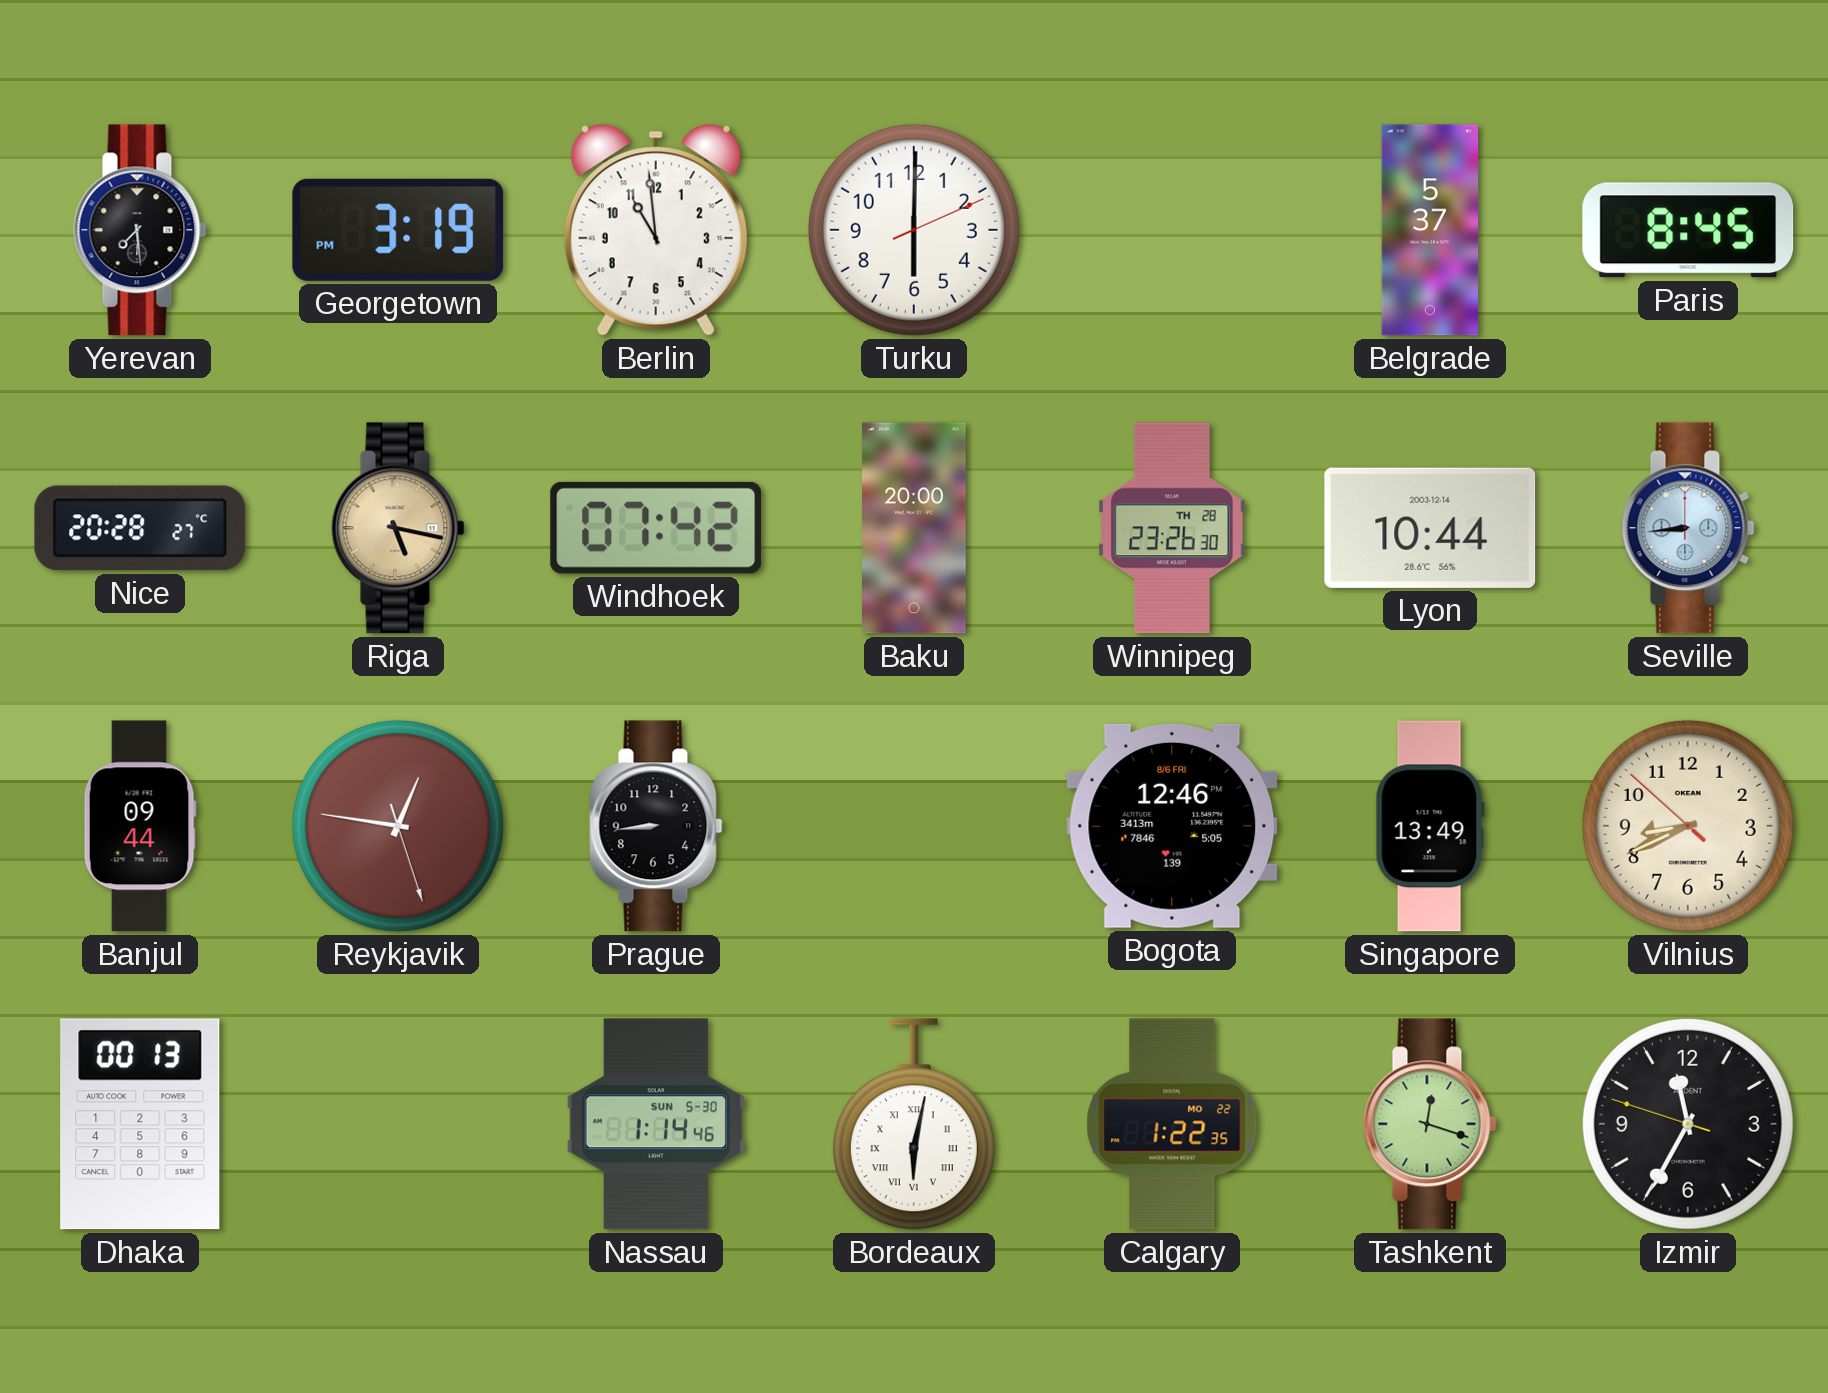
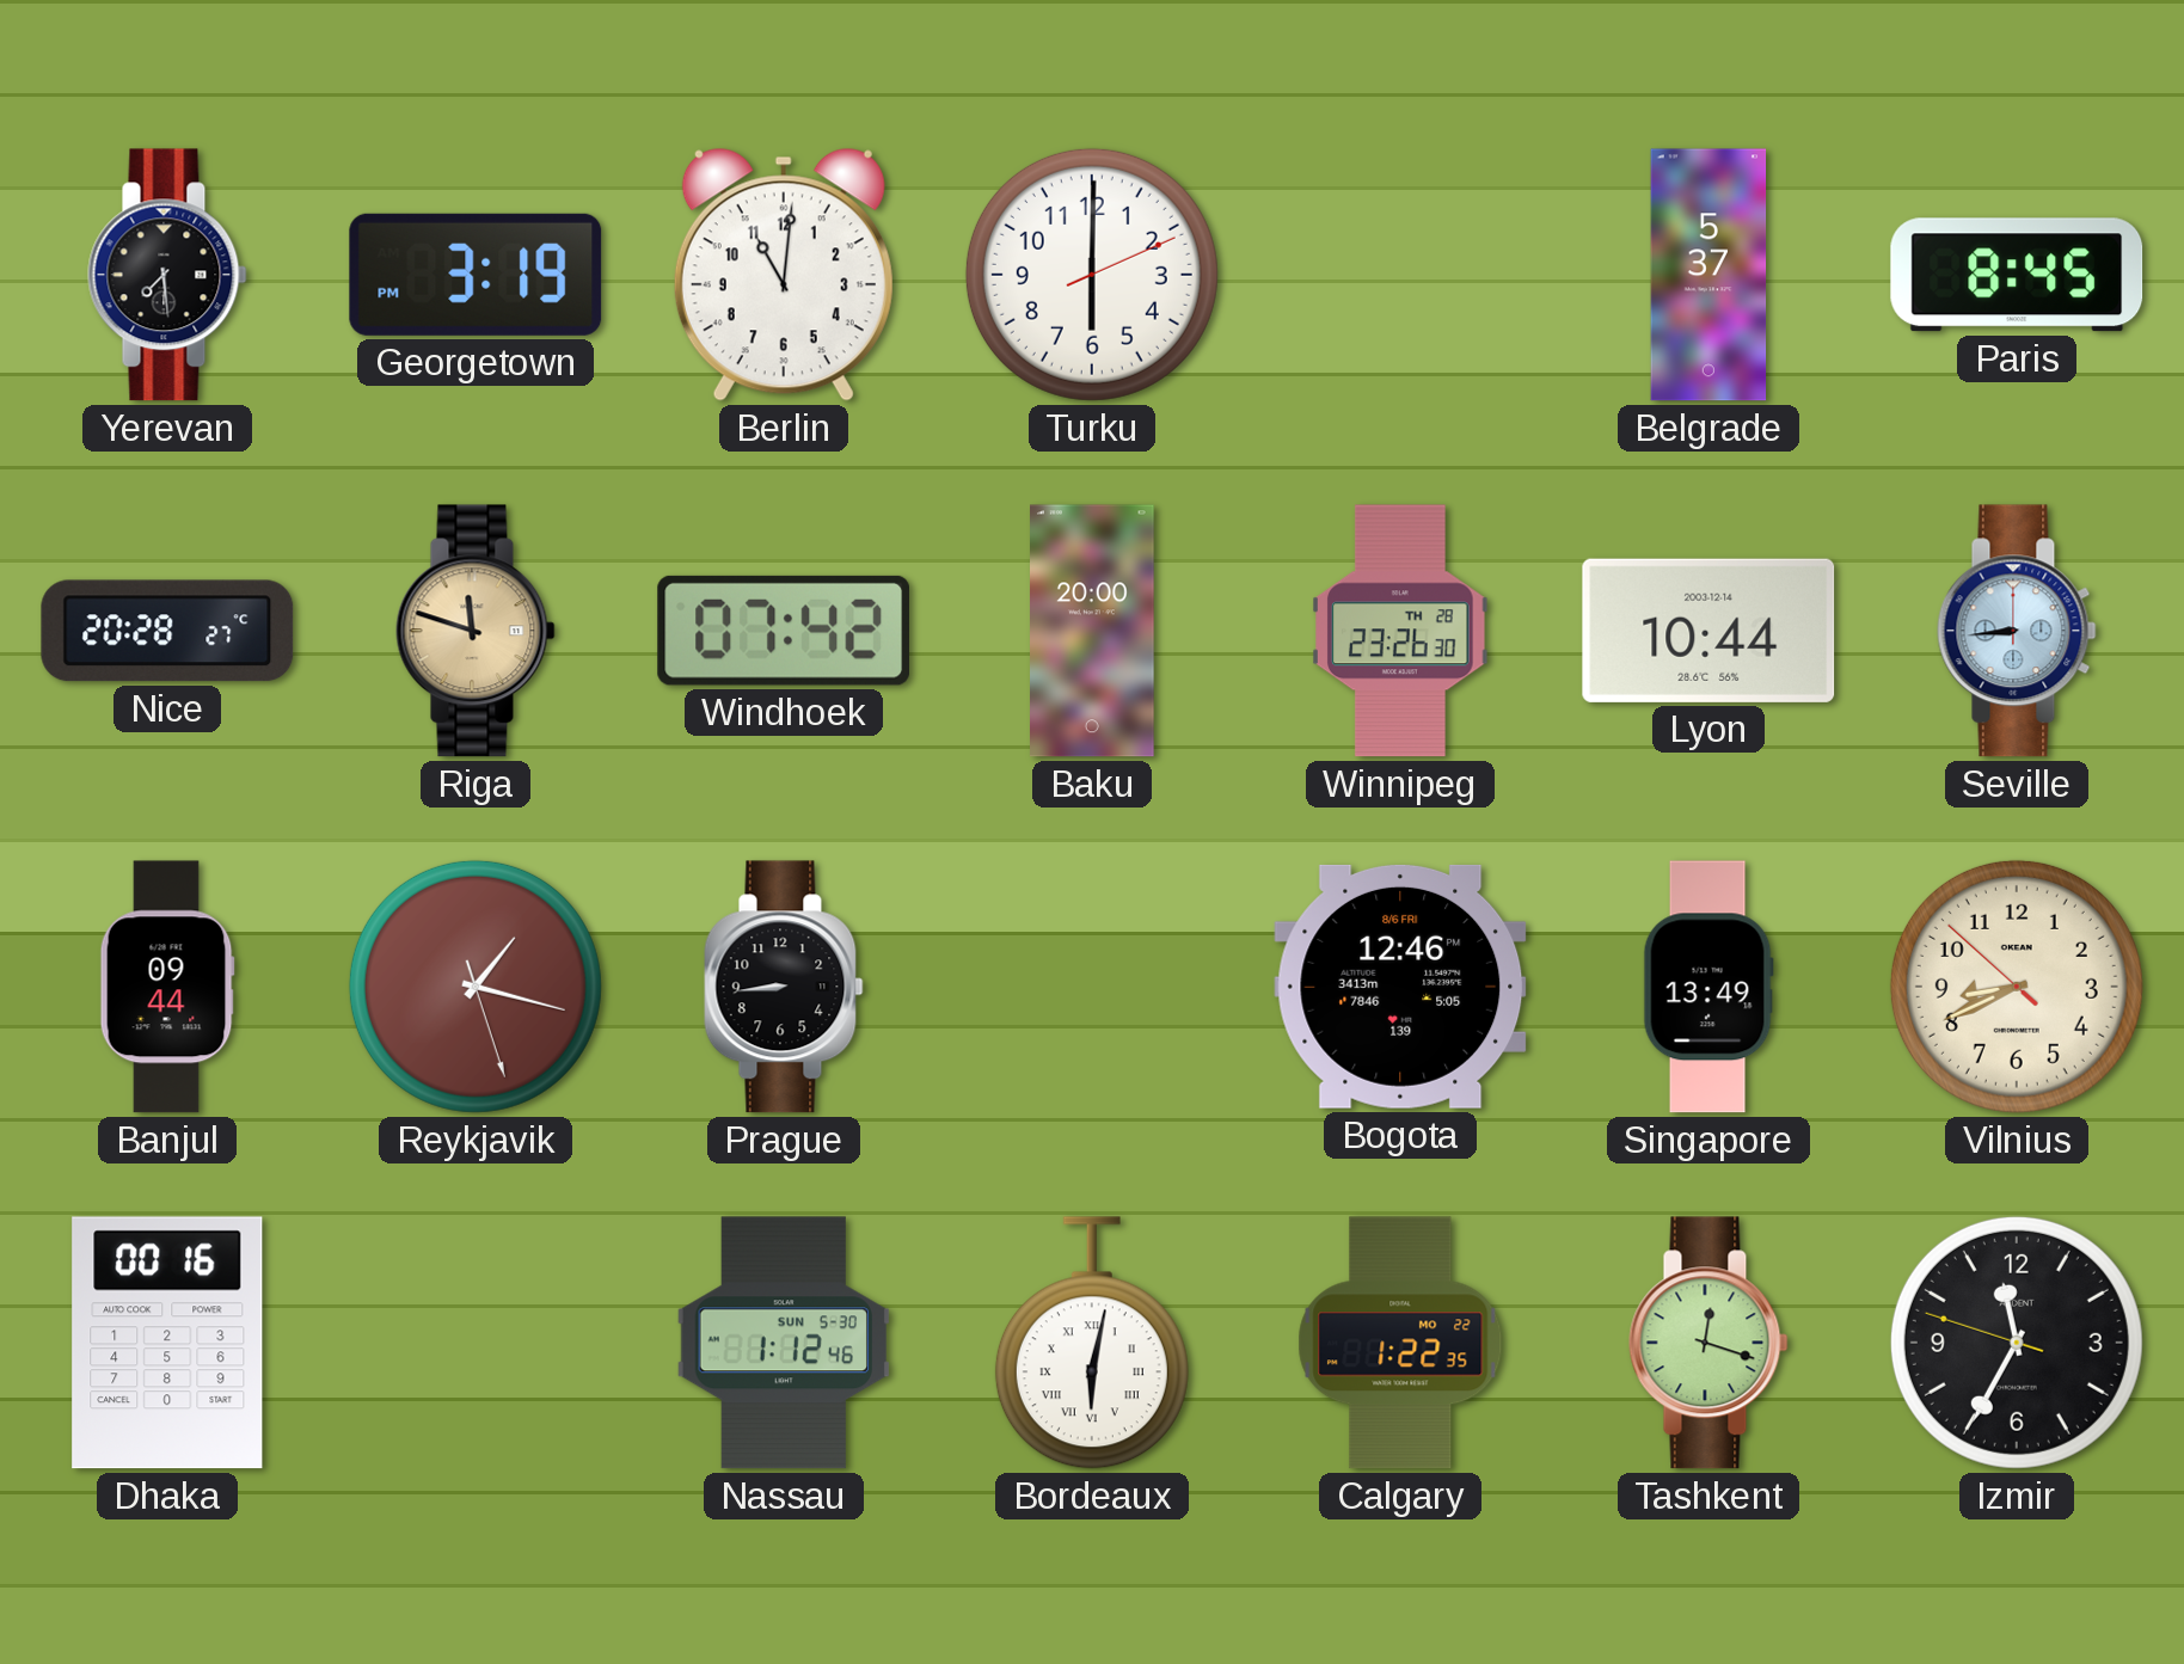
Berlin: 10:59 -> 11:01 (784, 275)
Riga: 5:17 -> 11:48 (476, 631)
Reykjavik: 12:46 -> 1:17 (476, 987)
Dhaka: 00:13 -> 00:16 (167, 1343)
Nassau: 1:14 -> 1:12 (784, 1343)
